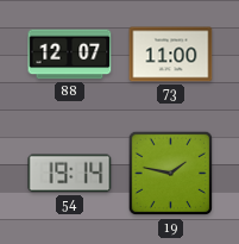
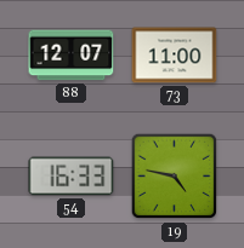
54: 19:14 -> 16:33 (72, 177)
19: 1:47 -> 4:47 (175, 177)
